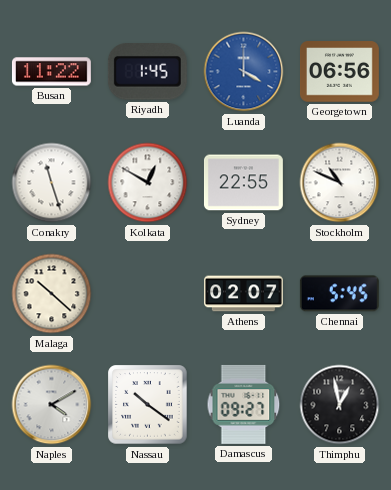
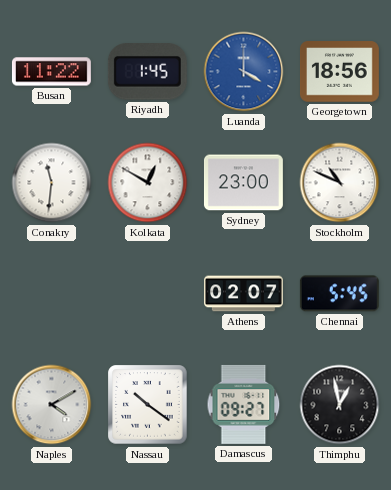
Georgetown: 06:56 -> 18:56 (339, 72)
Conakry: 11:27 -> 11:31 (52, 183)
Sydney: 22:55 -> 23:00 (243, 183)
Malaga: 10:22 -> none (52, 294)
